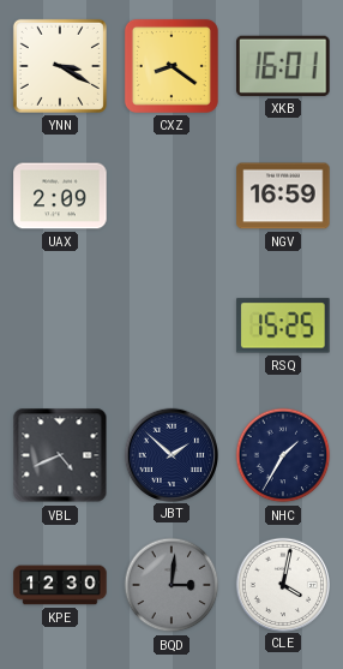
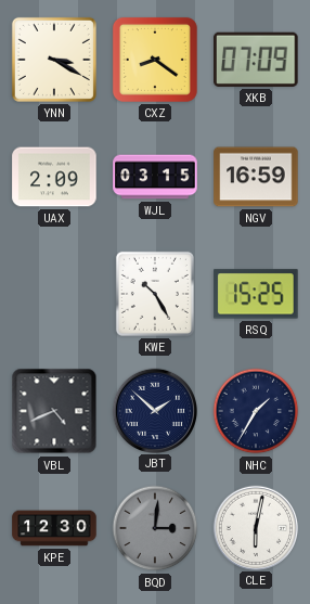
XKB: 16:01 -> 07:09 (256, 60)
WJL: none -> 03:15 (155, 177)
KWE: none -> 10:25 (155, 294)
CLE: 4:02 -> 6:02 (255, 527)
